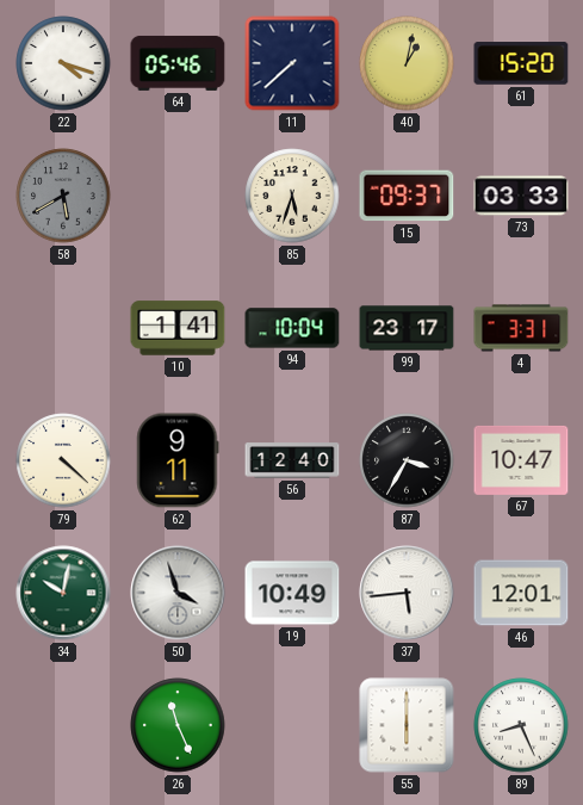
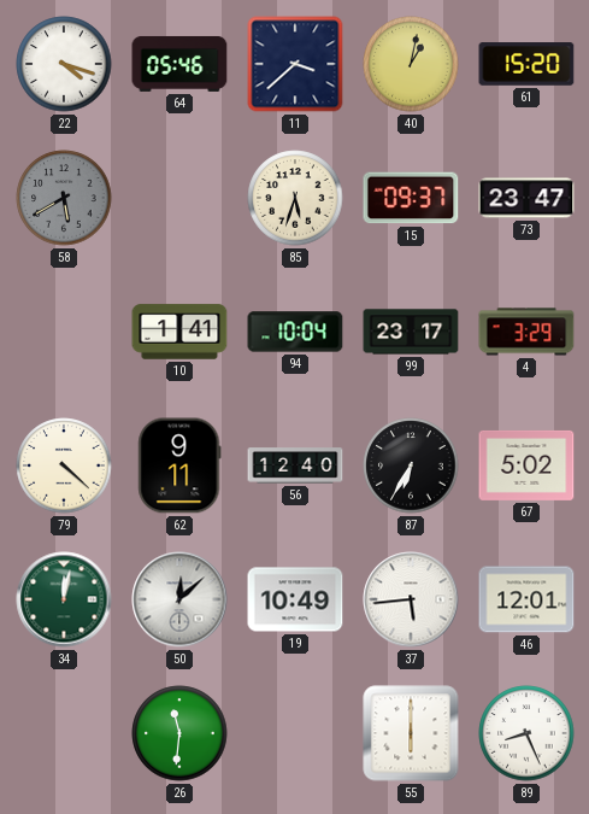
11: 7:38 -> 3:38 (295, 64)
73: 03:33 -> 23:47 (526, 198)
4: 3:31 -> 3:29 (526, 332)
87: 3:35 -> 6:35 (411, 465)
67: 10:47 -> 5:02 (526, 465)
34: 10:02 -> 12:02 (64, 599)
50: 3:57 -> 12:08 (179, 599)
26: 11:26 -> 11:31 (179, 733)
